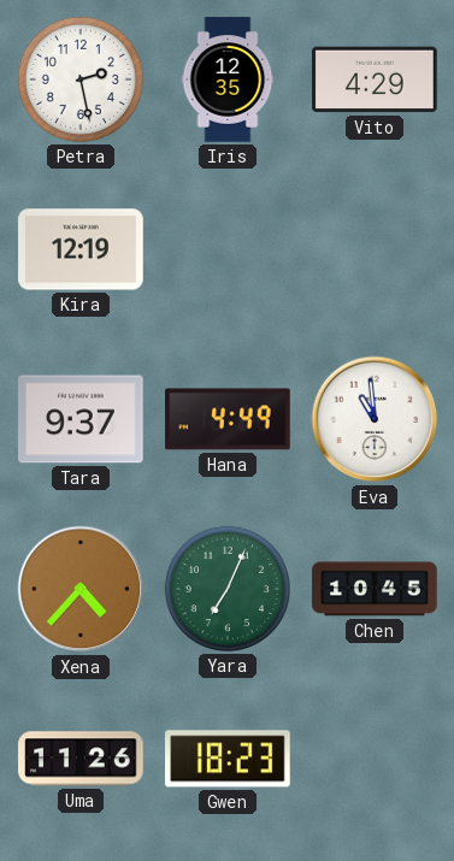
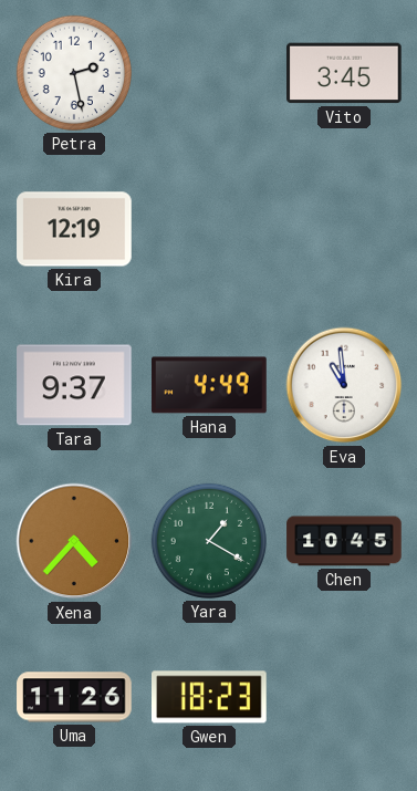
Iris: 12:35 -> none (228, 79)
Vito: 4:29 -> 3:45 (344, 73)
Yara: 7:04 -> 1:20 (209, 541)
